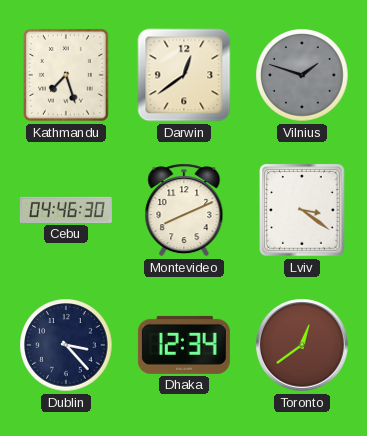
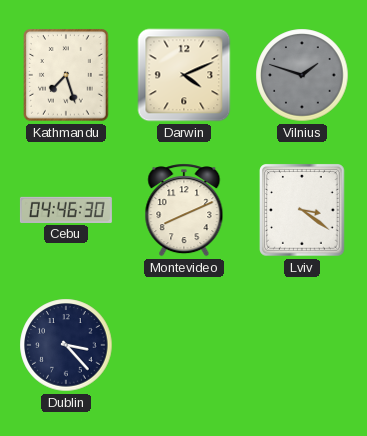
Darwin: 12:39 -> 4:11 (184, 75)
Dhaka: 12:34 -> none (184, 345)
Toronto: 12:39 -> none (302, 345)
